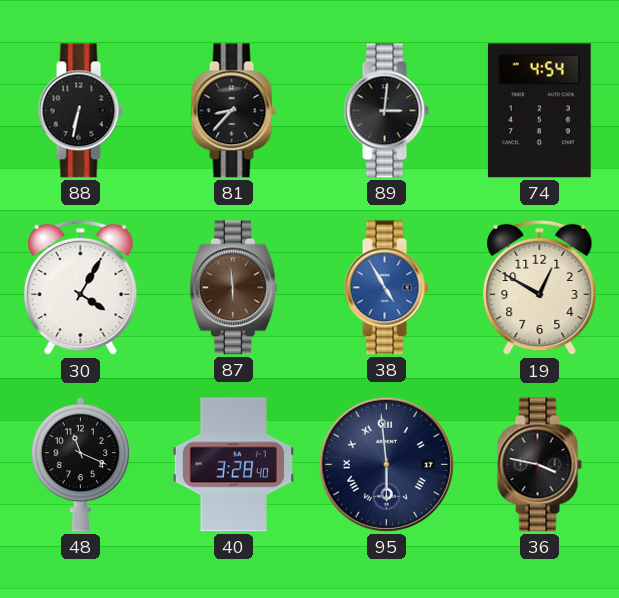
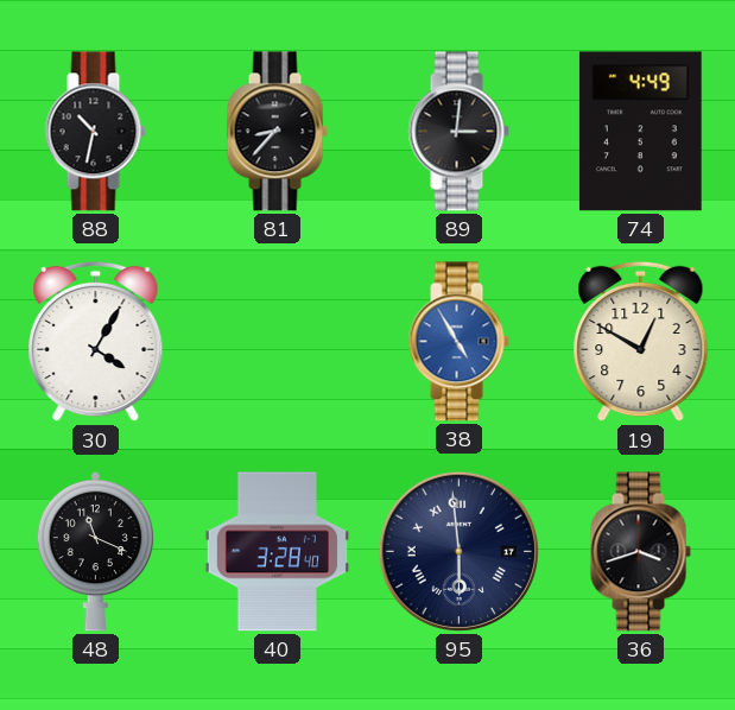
88: 6:32 -> 10:32 (95, 132)
74: 4:54 -> 4:49 (640, 132)
87: 5:59 -> none (233, 288)
36: 3:47 -> 3:42 (640, 552)
